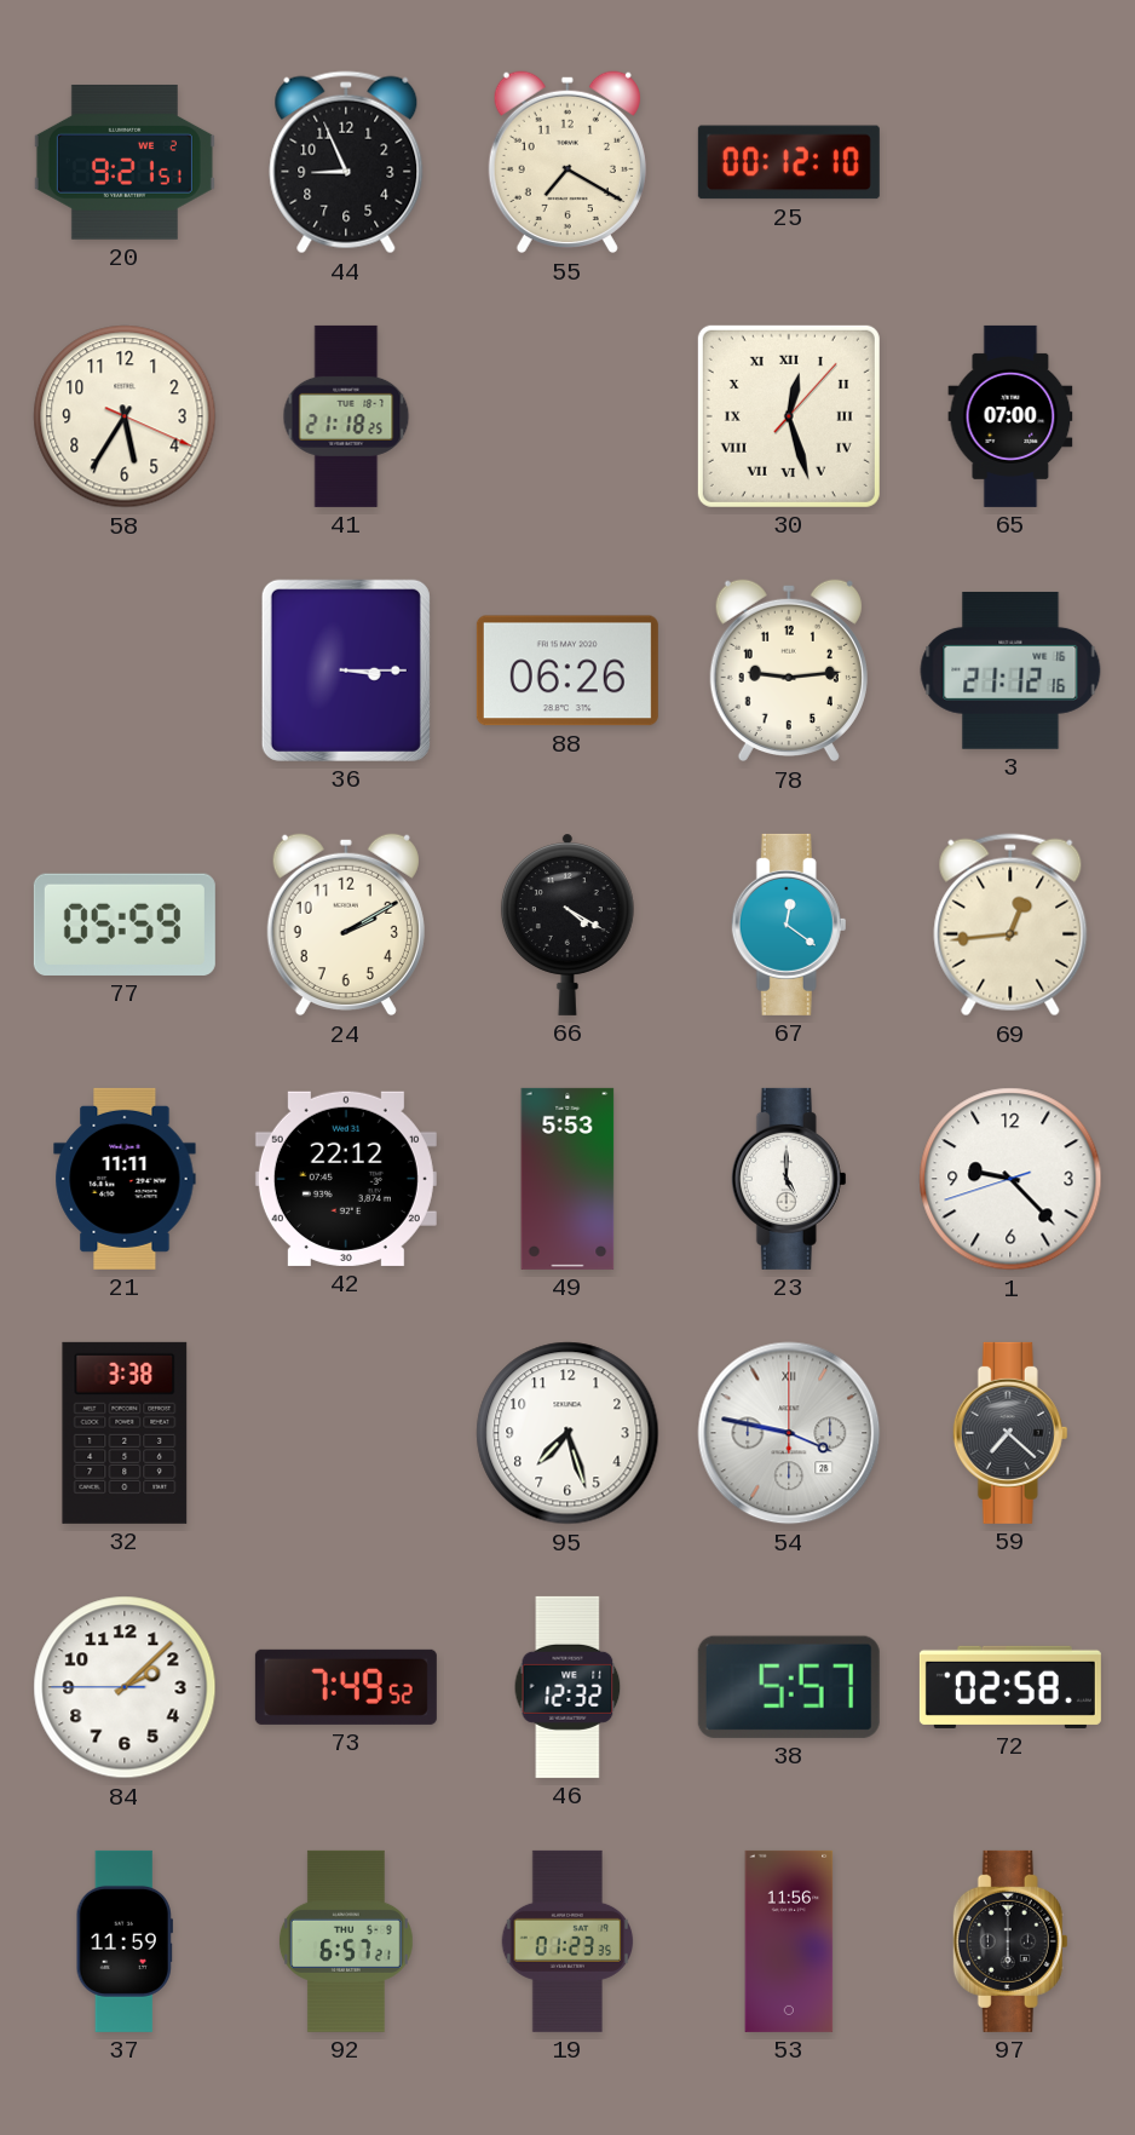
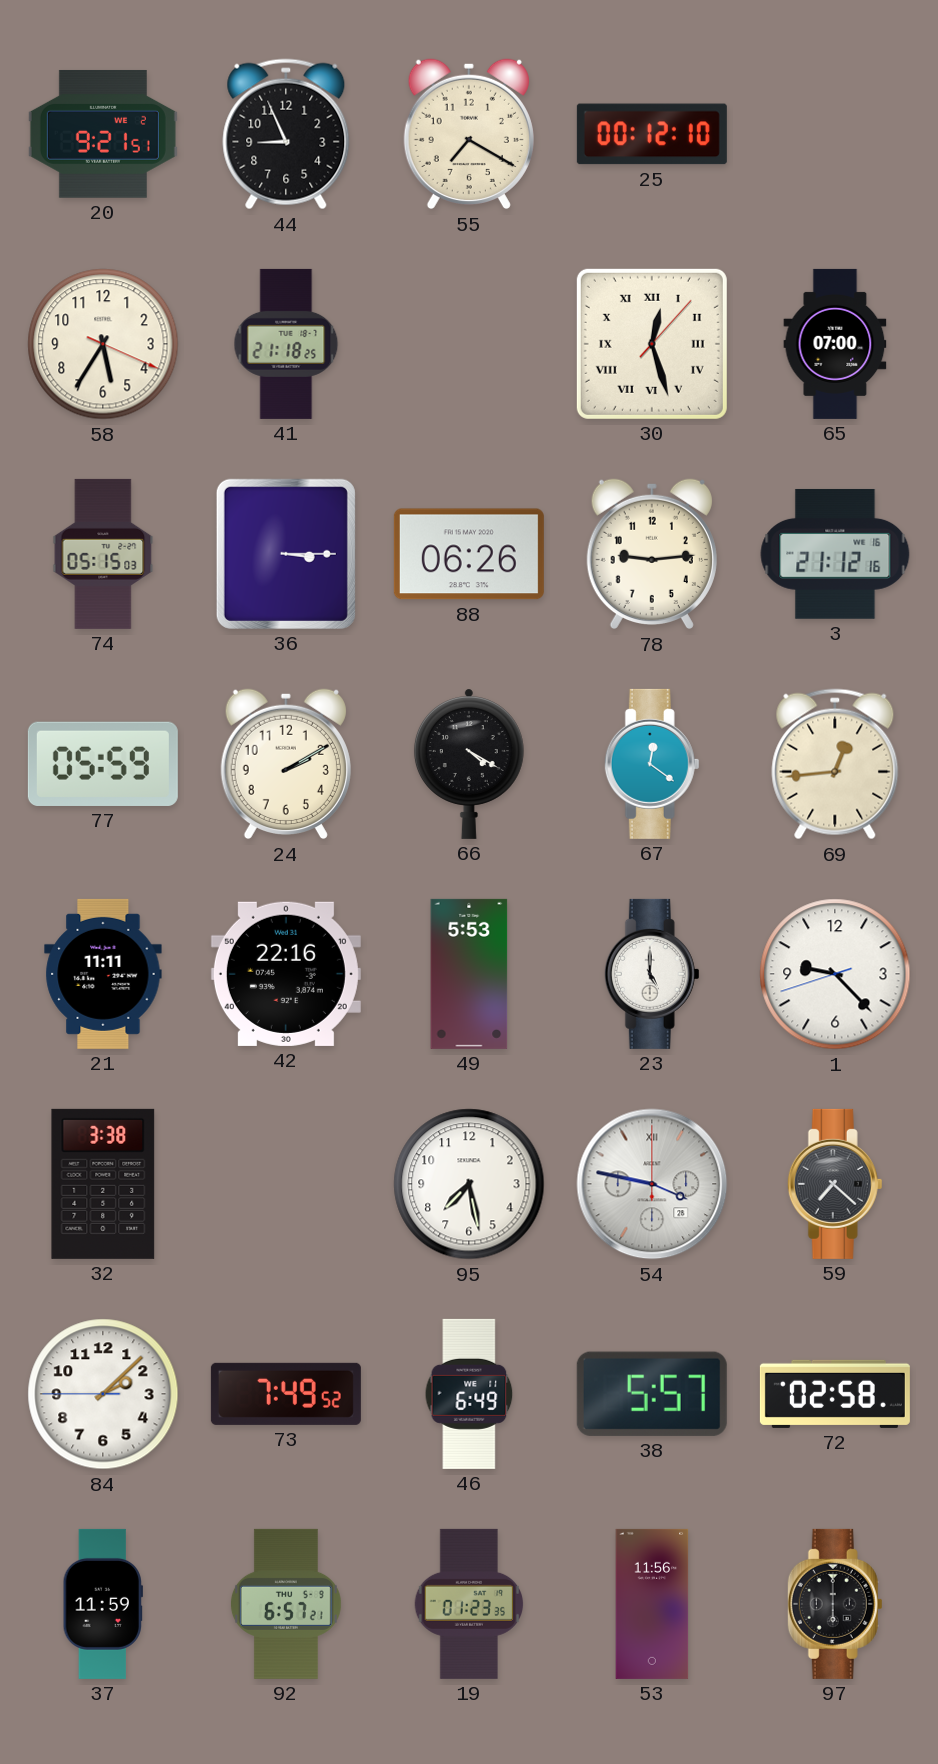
74: none -> 05:15 (103, 554)
42: 22:12 -> 22:16 (286, 974)
95: 7:27 -> 7:28 (469, 1184)
46: 12:32 -> 6:49 (469, 1394)
